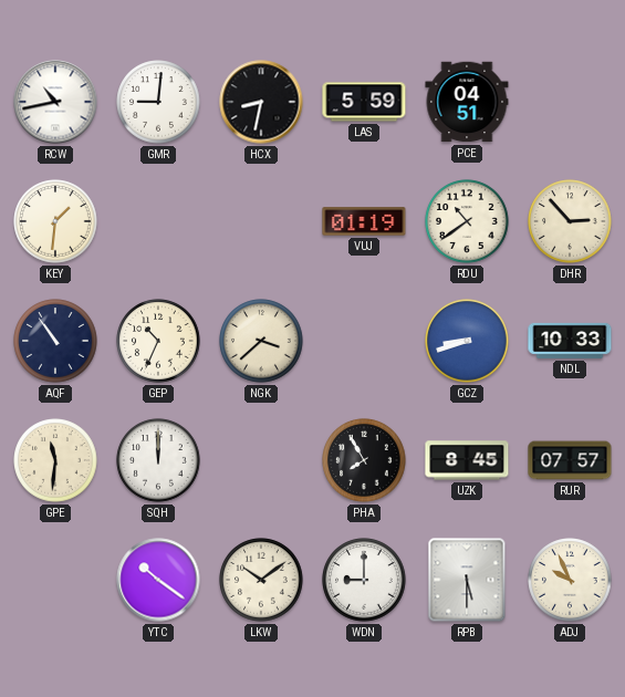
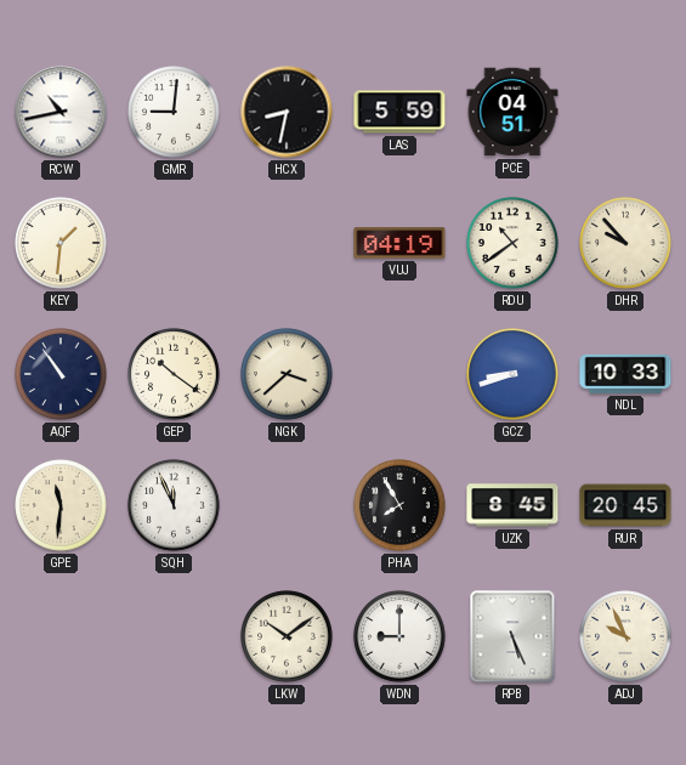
VUJ: 01:19 -> 04:19 (399, 243)
DHR: 2:53 -> 9:53 (625, 243)
GEP: 10:34 -> 10:21 (174, 374)
SQH: 12:00 -> 11:56 (174, 505)
RUR: 07:57 -> 20:45 (625, 505)
YTC: 10:21 -> none (158, 580)
RPB: 5:30 -> 5:26 (512, 636)
